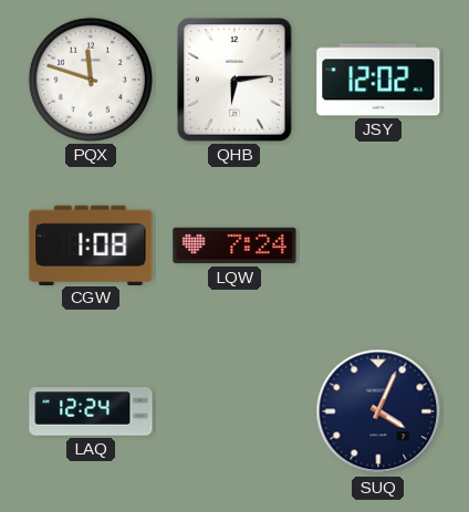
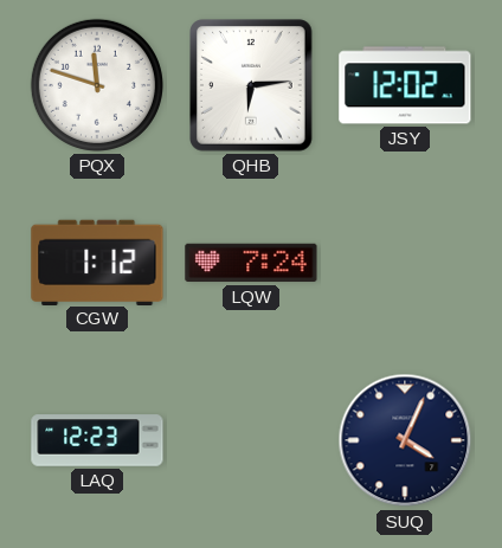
CGW: 1:08 -> 1:12 (97, 262)
LAQ: 12:24 -> 12:23 (97, 440)
